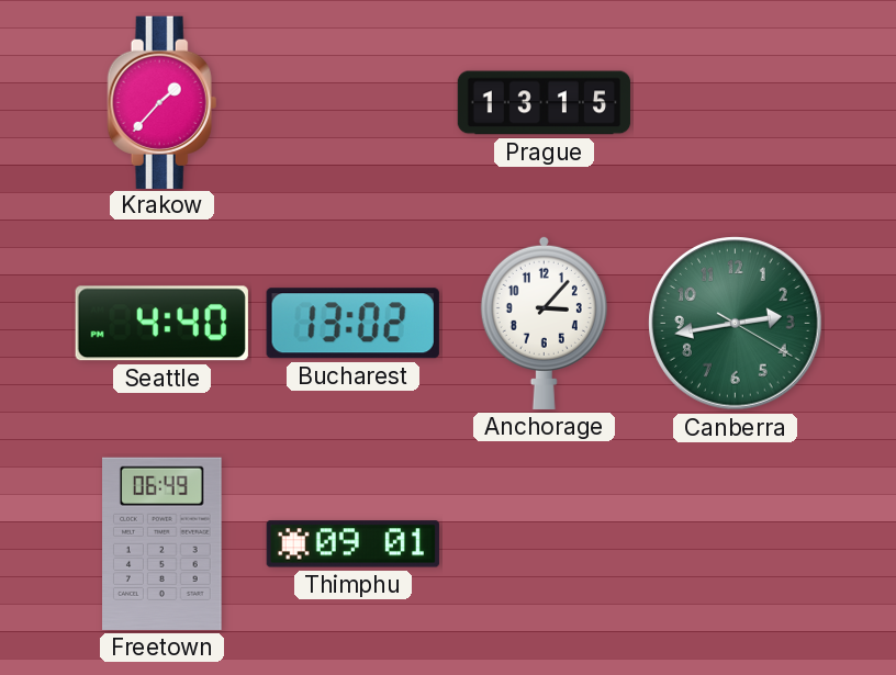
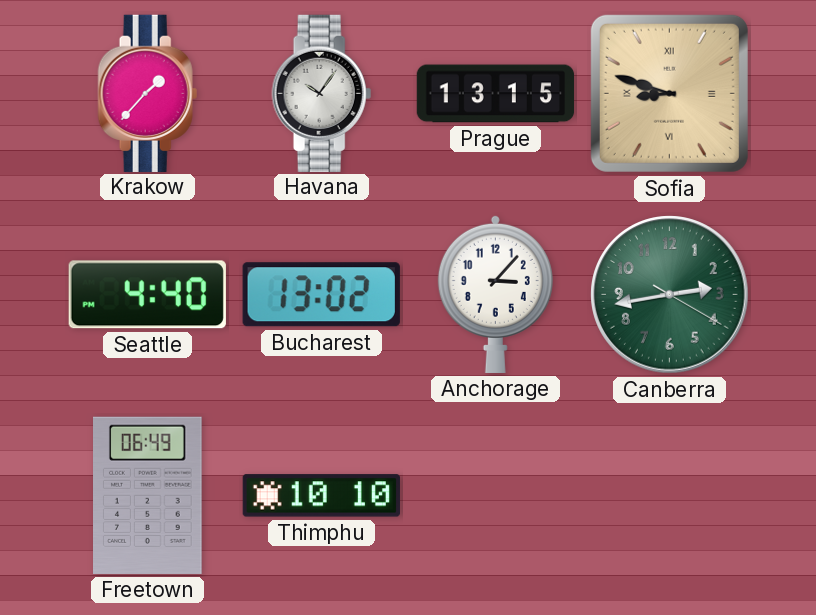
Havana: none -> 10:06 (322, 93)
Sofia: none -> 8:48 (669, 93)
Thimphu: 09:01 -> 10:10 (321, 496)
